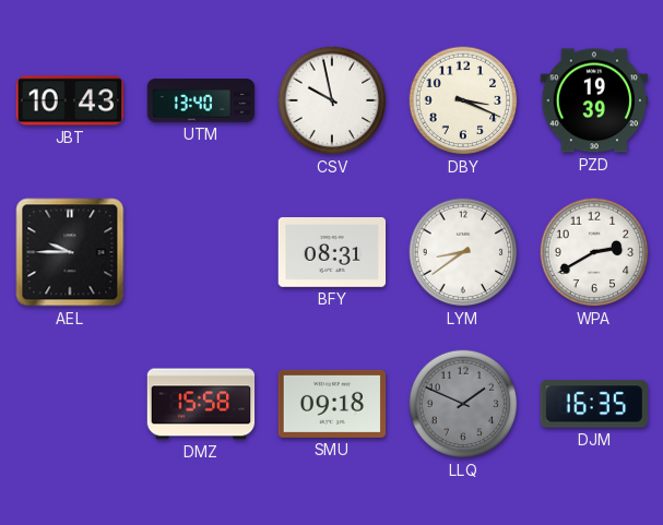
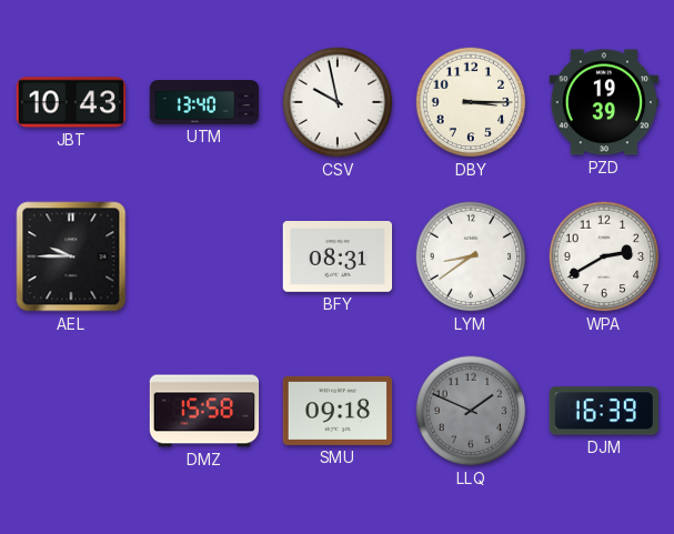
DBY: 3:19 -> 3:15 (471, 102)
DJM: 16:35 -> 16:39 (603, 411)
